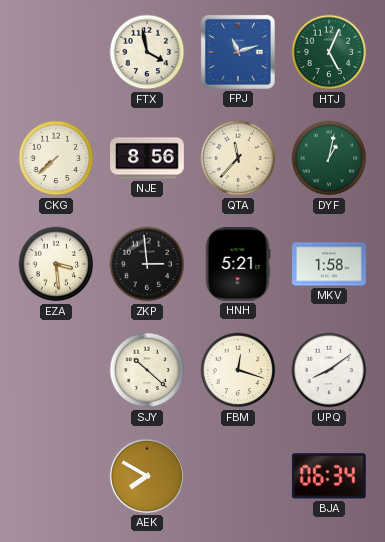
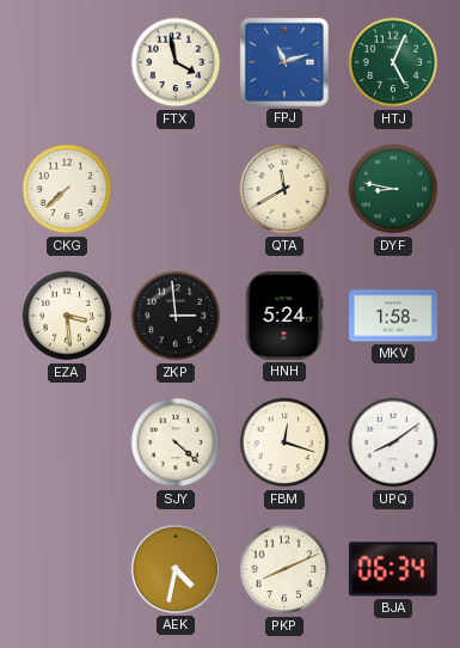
NJE: 8:56 -> none (148, 158)
QTA: 11:37 -> 11:40 (284, 189)
DYF: 1:02 -> 8:47 (393, 189)
HNH: 5:21 -> 5:24 (284, 317)
SJY: 10:22 -> 4:22 (176, 442)
AEK: 7:50 -> 4:32 (176, 569)
PKP: none -> 8:11 (284, 569)
